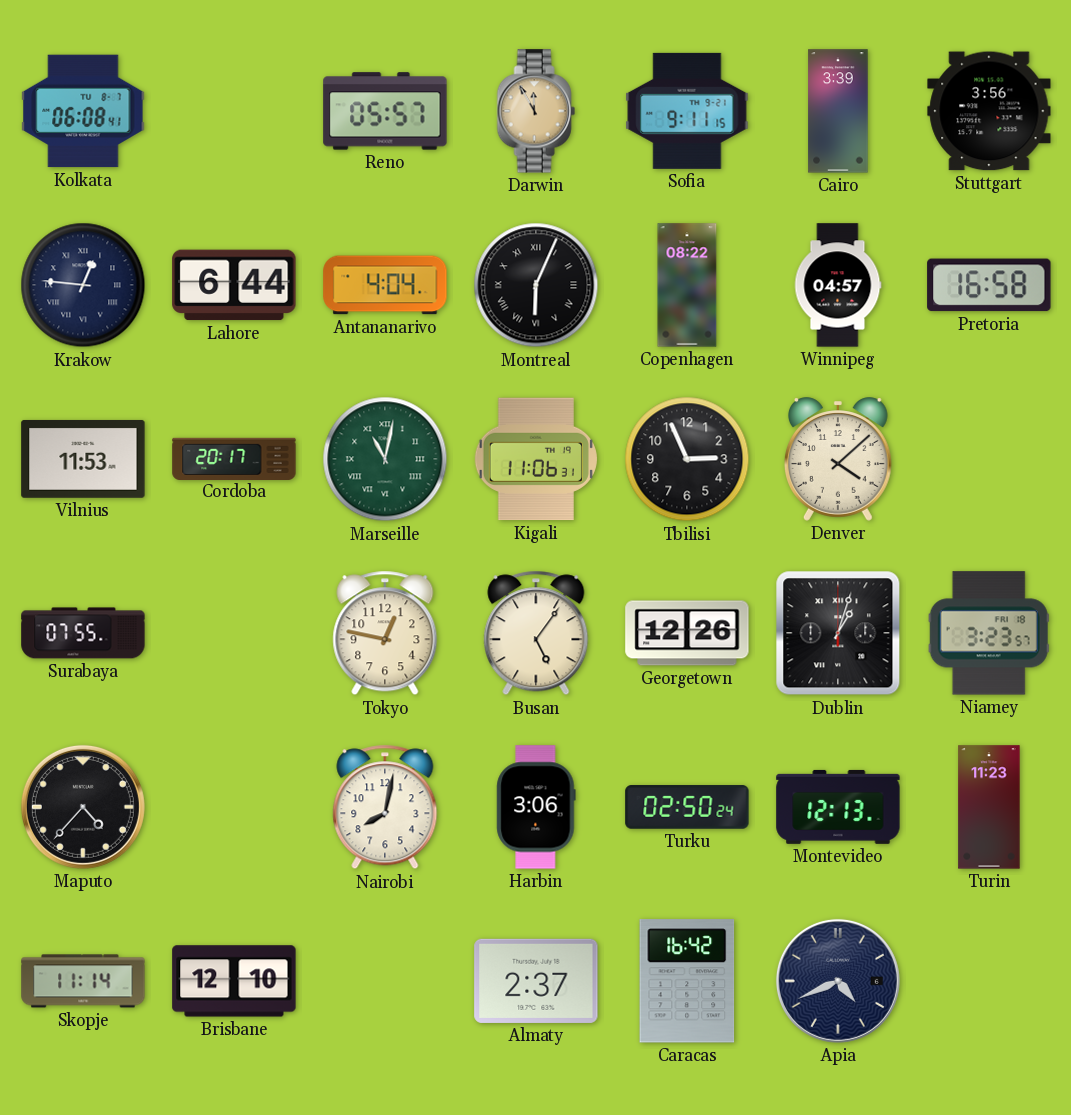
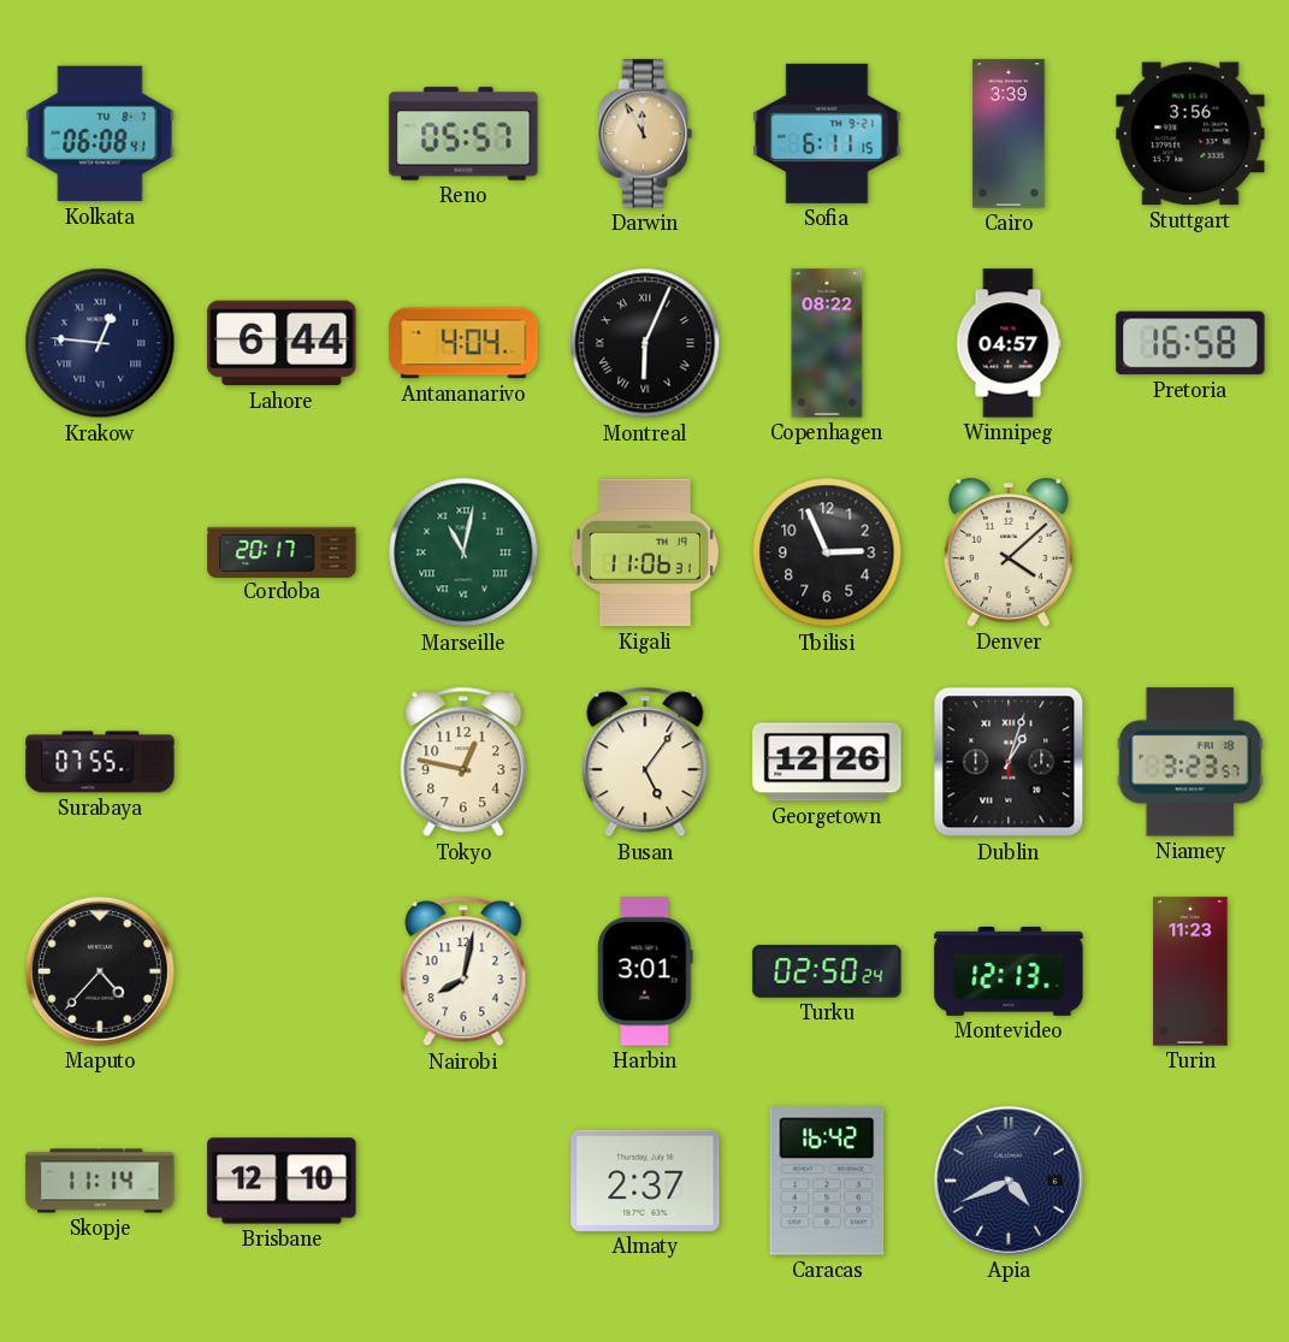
Sofia: 9:11 -> 6:11 (827, 134)
Vilnius: 11:53 -> none (83, 459)
Harbin: 3:06 -> 3:01 (645, 971)
